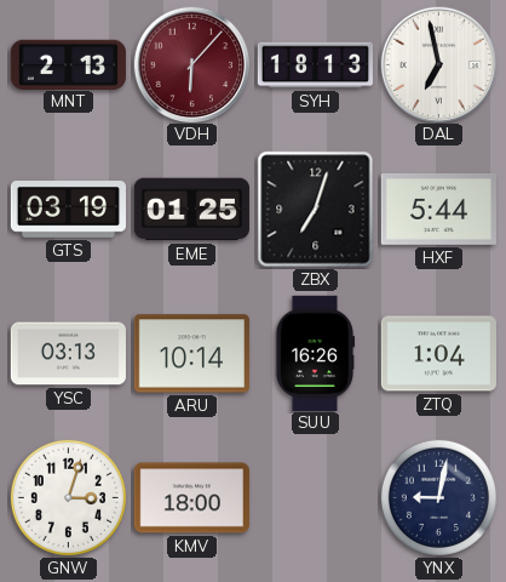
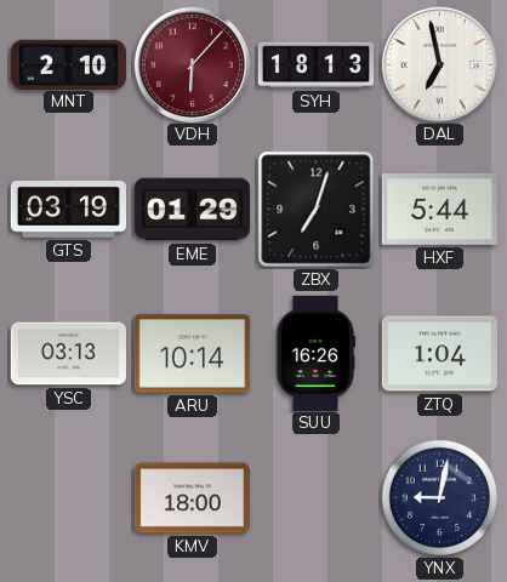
MNT: 2:13 -> 2:10 (68, 64)
EME: 01:25 -> 01:29 (192, 210)
GNW: 3:03 -> none (68, 497)
